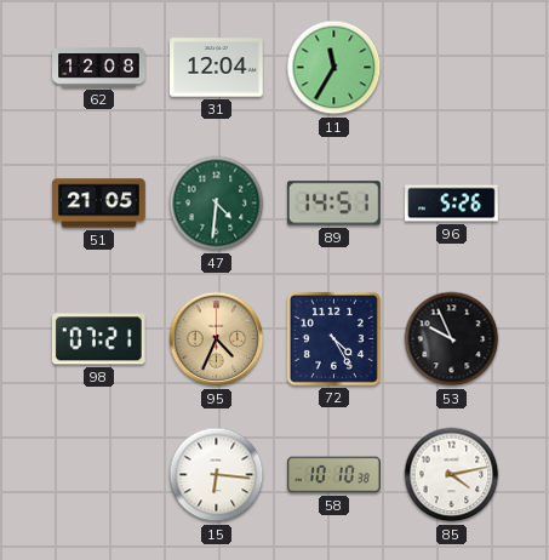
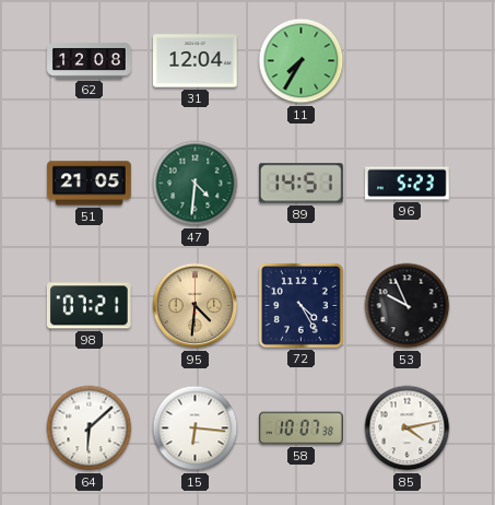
11: 11:35 -> 7:35 (302, 61)
96: 5:26 -> 5:23 (408, 184)
95: 4:34 -> 4:31 (196, 306)
64: none -> 6:08 (90, 428)
58: 10:10 -> 10:07 (302, 428)
